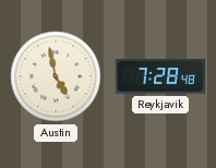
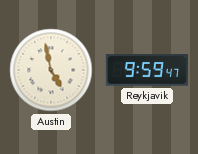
Reykjavik: 7:28 -> 9:59 (146, 70)
